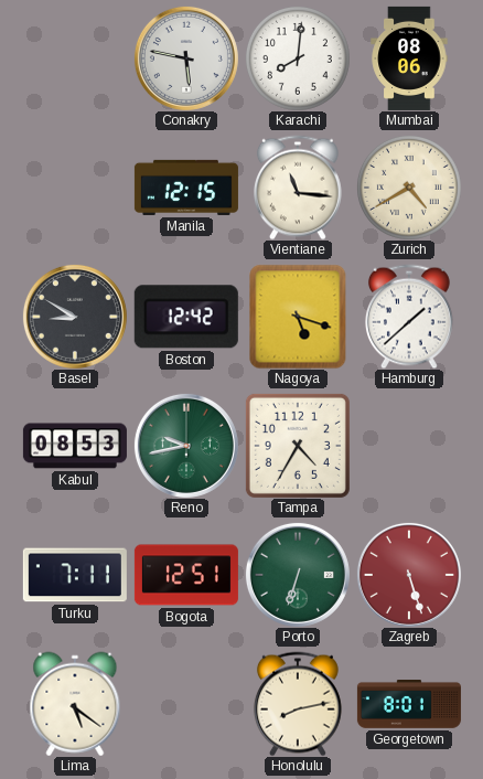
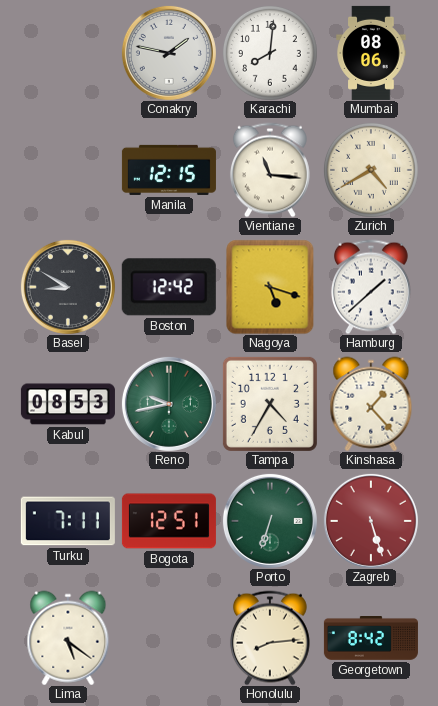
Conakry: 5:47 -> 1:47 (169, 53)
Kinshasa: none -> 1:23 (371, 404)
Honolulu: 8:13 -> 8:14 (270, 638)
Georgetown: 8:01 -> 8:42 (371, 639)
